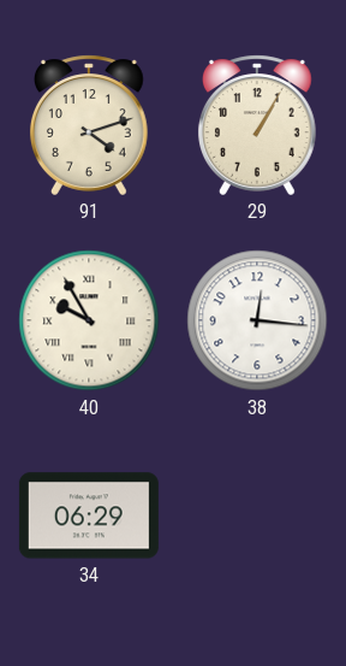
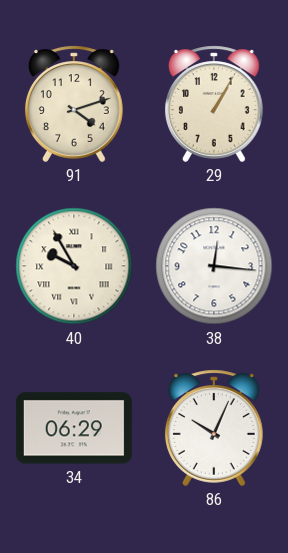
86: none -> 10:04 (214, 428)
